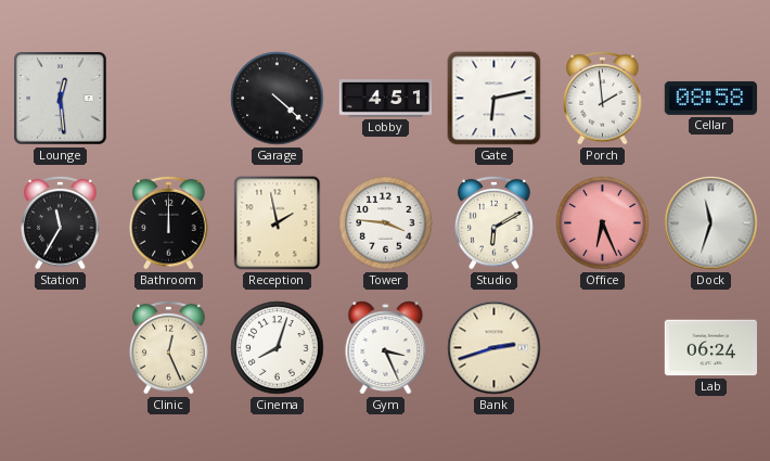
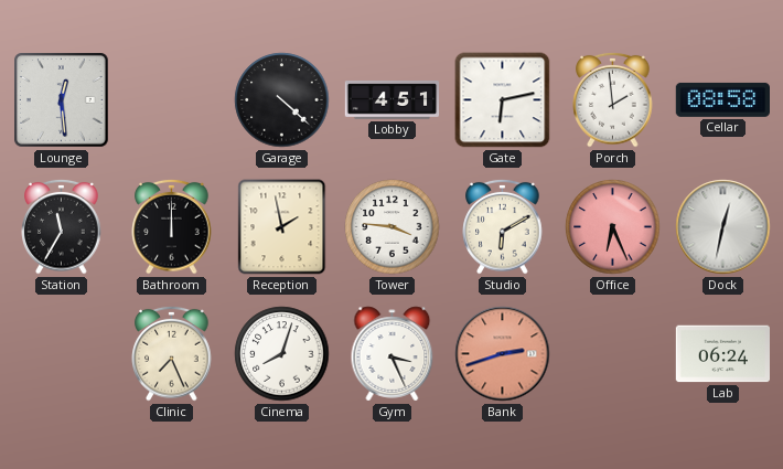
Dock: 11:33 -> 12:32 (723, 227)
Clinic: 12:26 -> 7:26 (172, 353)
Bank dial: cream -> salmon (503, 354)
